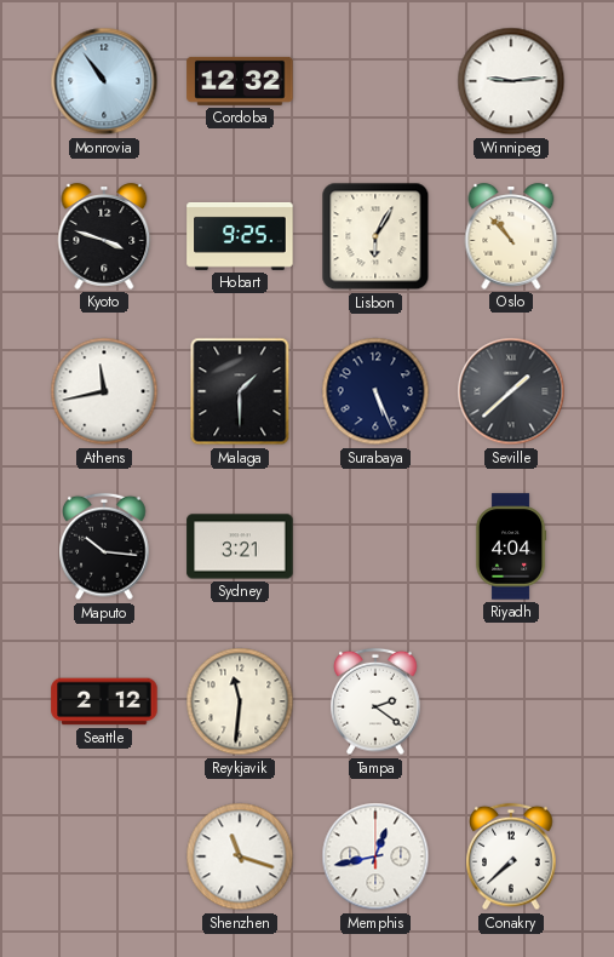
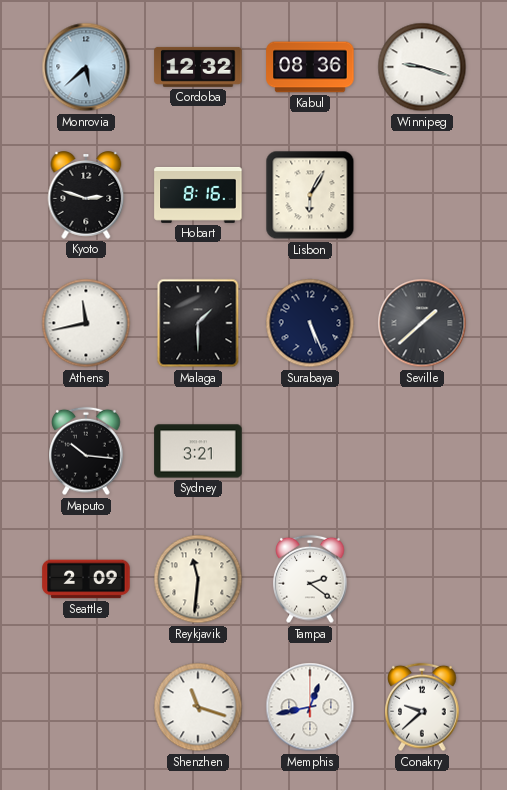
Monrovia: 10:54 -> 5:38 (86, 67)
Kabul: none -> 08:36 (310, 67)
Winnipeg: 9:14 -> 9:18 (422, 67)
Kyoto: 3:48 -> 2:48 (86, 195)
Hobart: 9:25 -> 8:16 (198, 195)
Oslo: 10:53 -> none (511, 236)
Riyadh: 4:04 -> none (511, 546)
Seattle: 2:12 -> 2:09 (86, 579)
Conakry: 7:38 -> 9:38 (422, 707)
